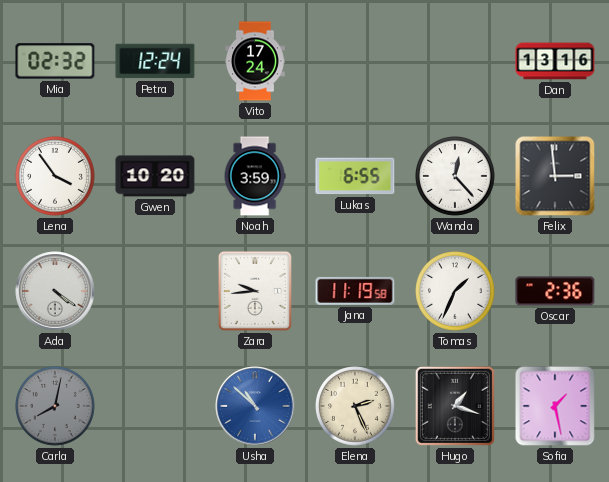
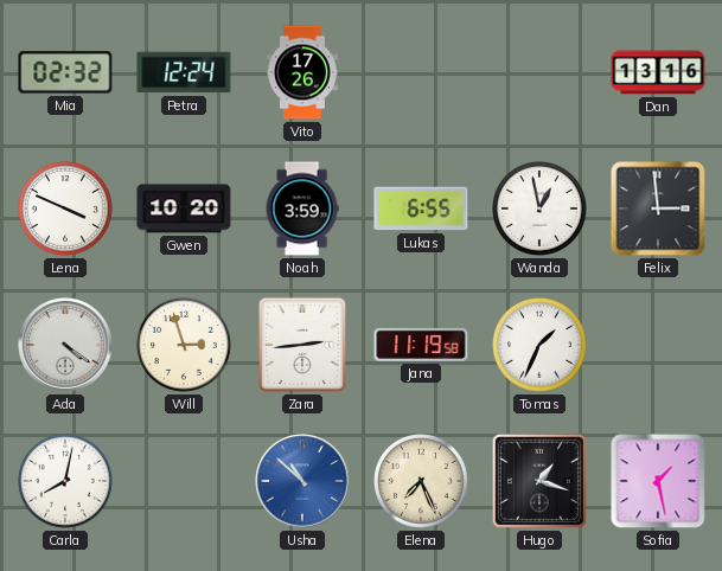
Vito: 17:24 -> 17:26 (304, 72)
Lena: 3:54 -> 3:49 (66, 210)
Wanda: 12:23 -> 12:58 (541, 210)
Will: none -> 2:57 (185, 346)
Zara: 9:44 -> 2:44 (302, 345)
Oscar: 2:36 -> none (555, 291)
Carla dial: grey -> white (66, 482)
Elena: 2:26 -> 7:26 (422, 482)
